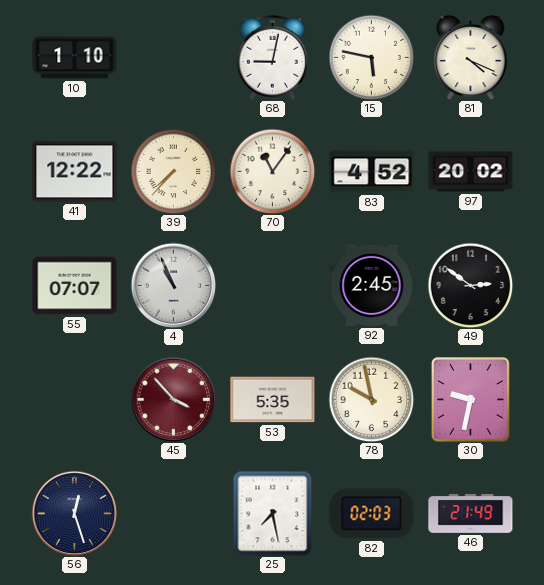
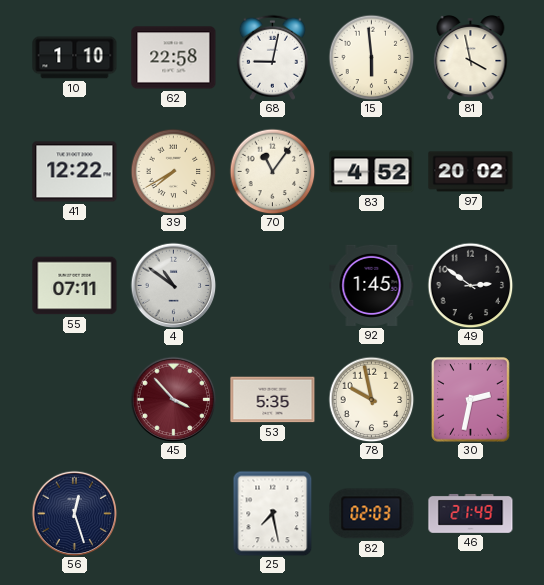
62: none -> 22:58 (174, 58)
15: 5:47 -> 5:59 (371, 57)
81: 4:19 -> 3:58 (471, 58)
39: 7:37 -> 7:40 (173, 171)
55: 07:07 -> 07:11 (75, 286)
4: 10:56 -> 10:51 (173, 285)
92: 2:45 -> 1:45 (372, 285)
30: 9:32 -> 2:32 (471, 400)
